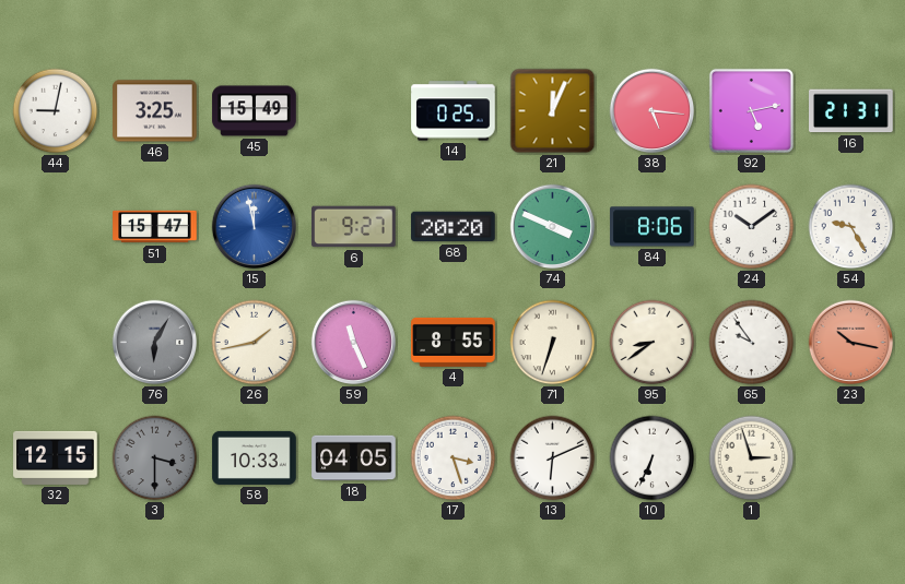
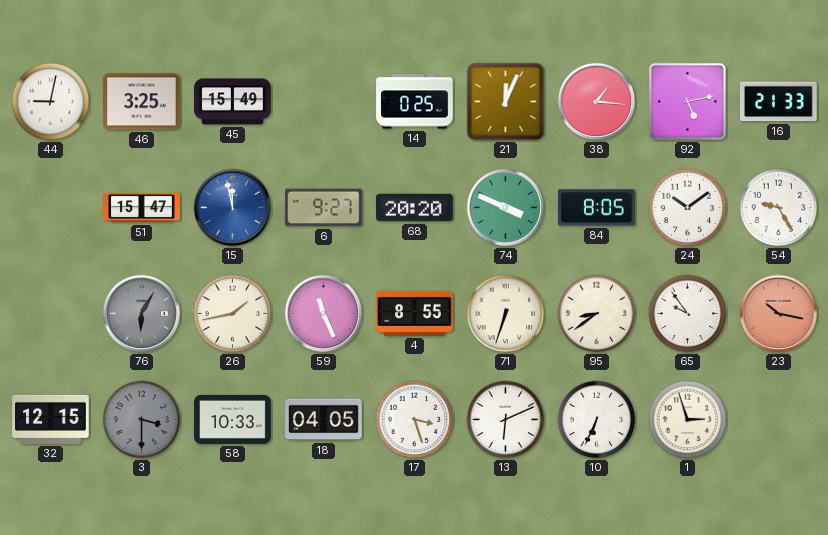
38: 5:16 -> 1:16 (597, 102)
16: 21:31 -> 21:33 (779, 102)
84: 8:06 -> 8:05 (597, 208)
